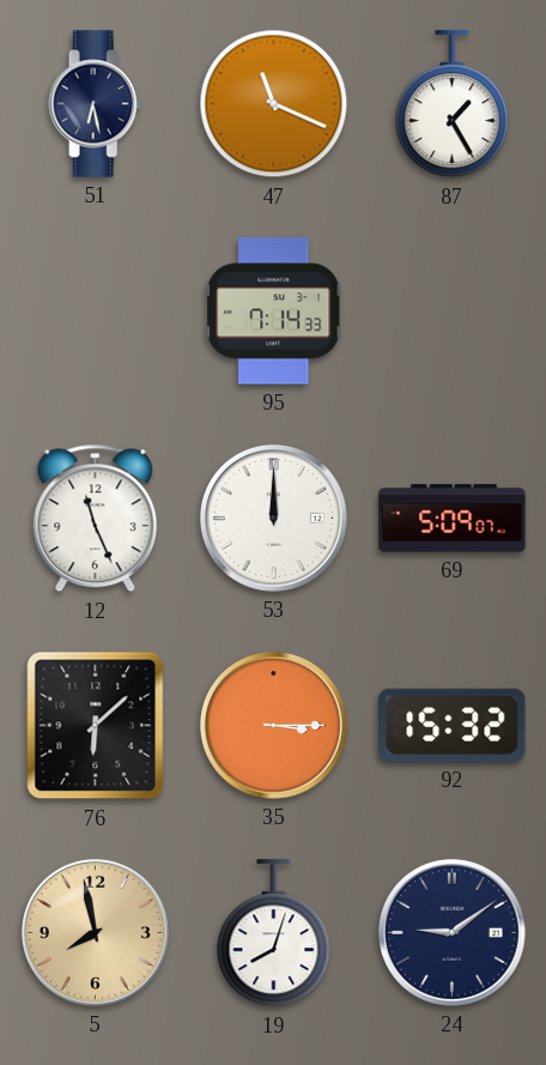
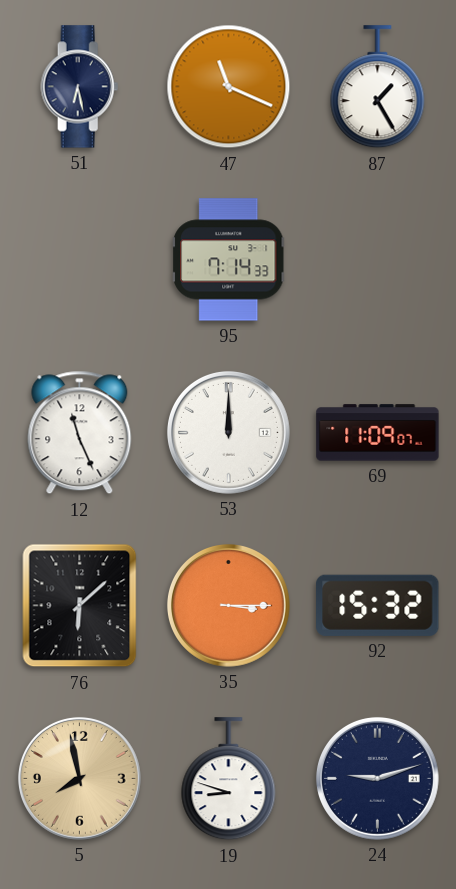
69: 5:09 -> 11:09 (378, 433)
19: 8:03 -> 8:48 (229, 779)
24: 9:09 -> 9:12 (377, 778)
